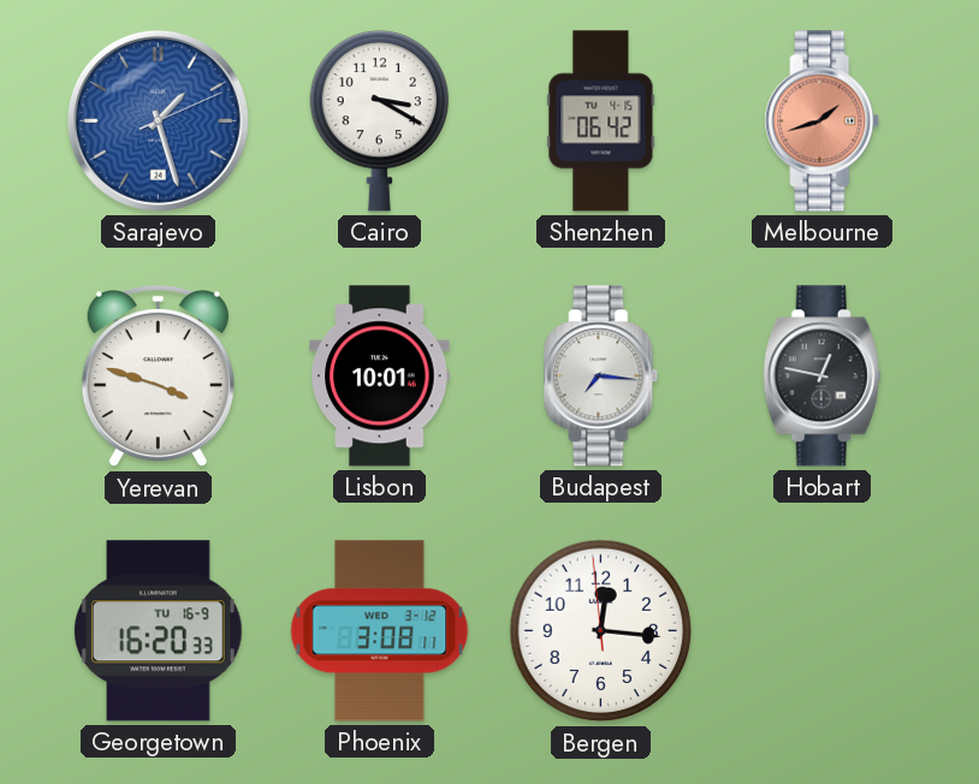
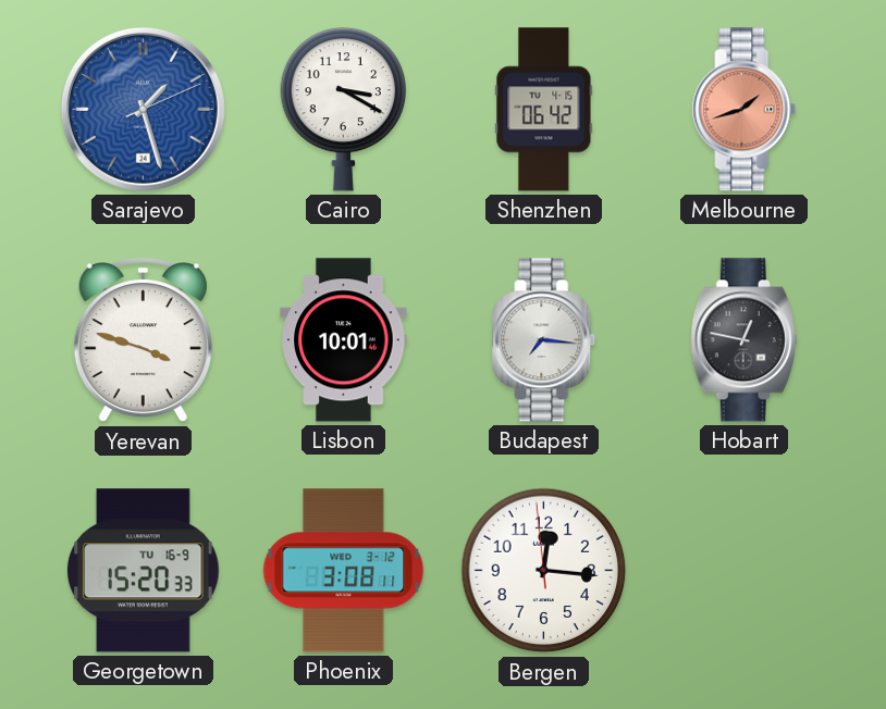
Georgetown: 16:20 -> 15:20 (144, 571)
